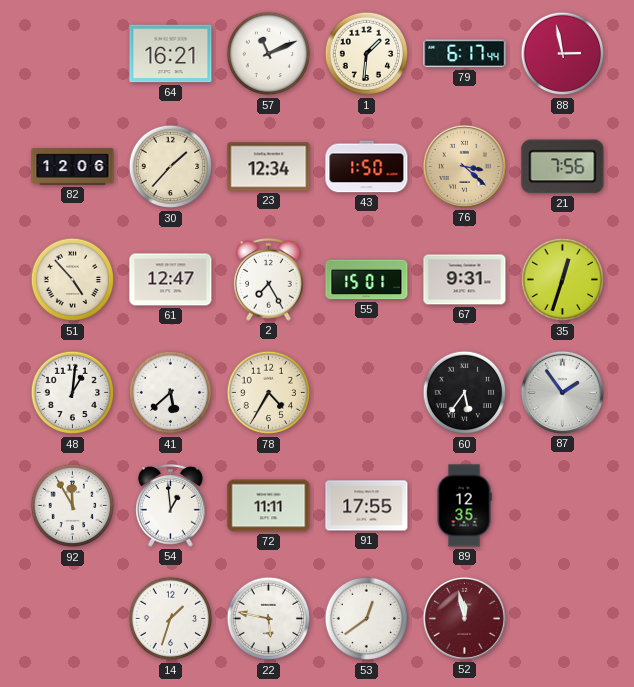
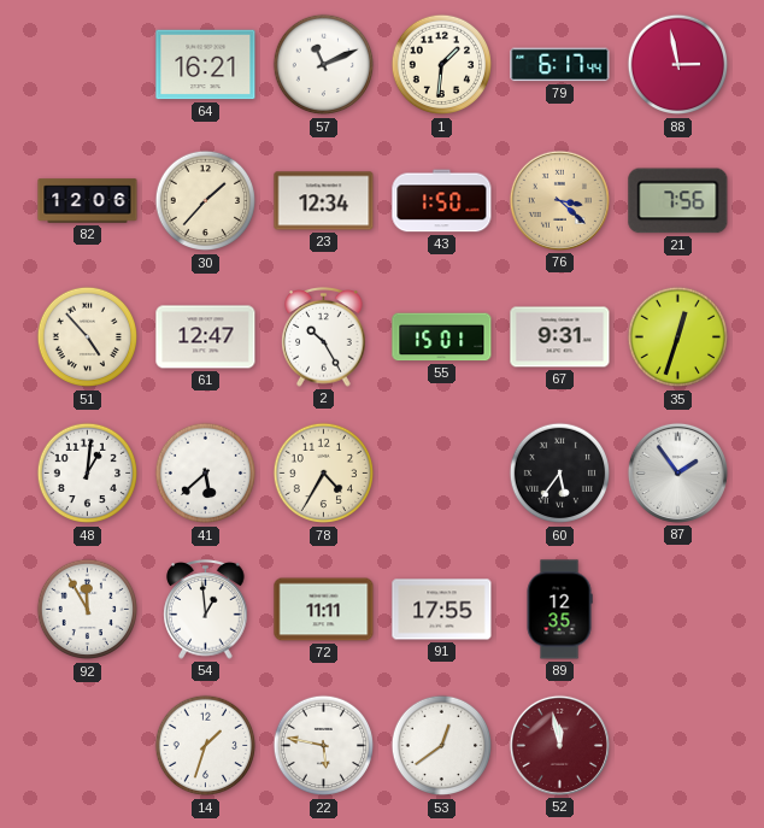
2: 7:25 -> 10:25 (324, 337)
